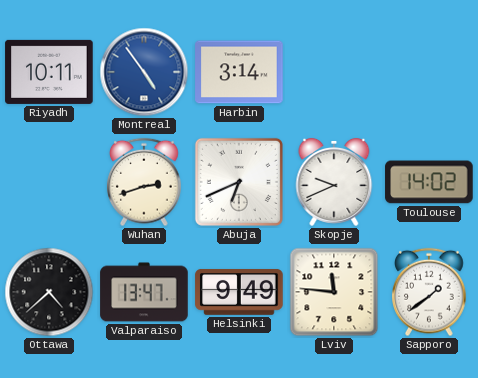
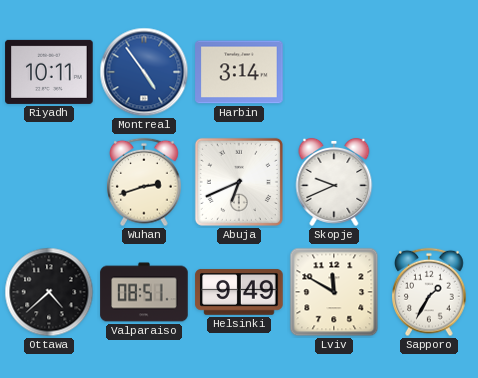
Toulouse: 14:02 -> none (429, 182)
Valparaiso: 13:47 -> 08:51 (144, 292)
Lviv: 11:46 -> 11:50 (334, 292)
Sapporo: 1:39 -> 1:35 (430, 292)
